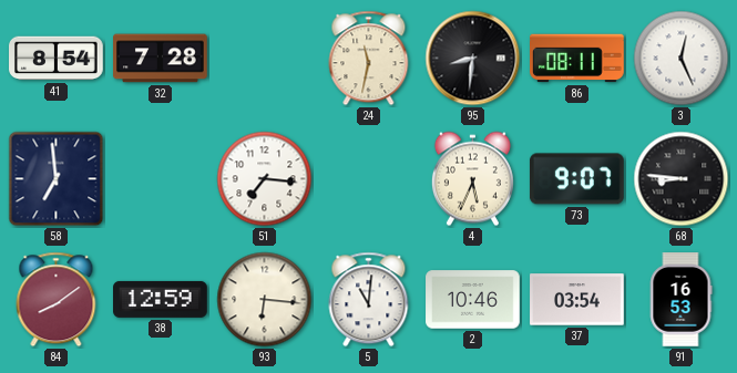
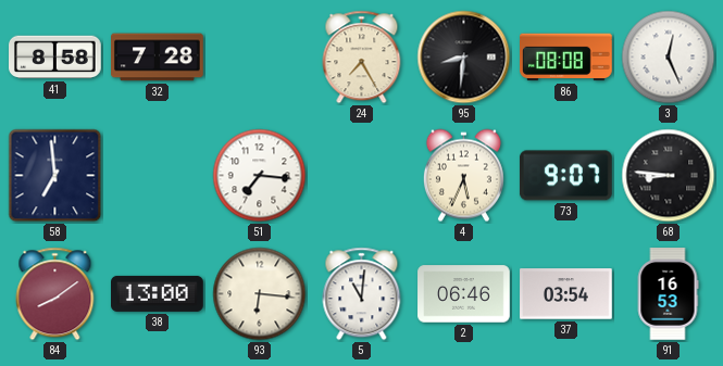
41: 8:54 -> 8:58 (55, 58)
24: 11:32 -> 7:25 (362, 58)
86: 08:11 -> 08:08 (566, 58)
38: 12:59 -> 13:00 (158, 293)
2: 10:46 -> 06:46 (464, 294)
